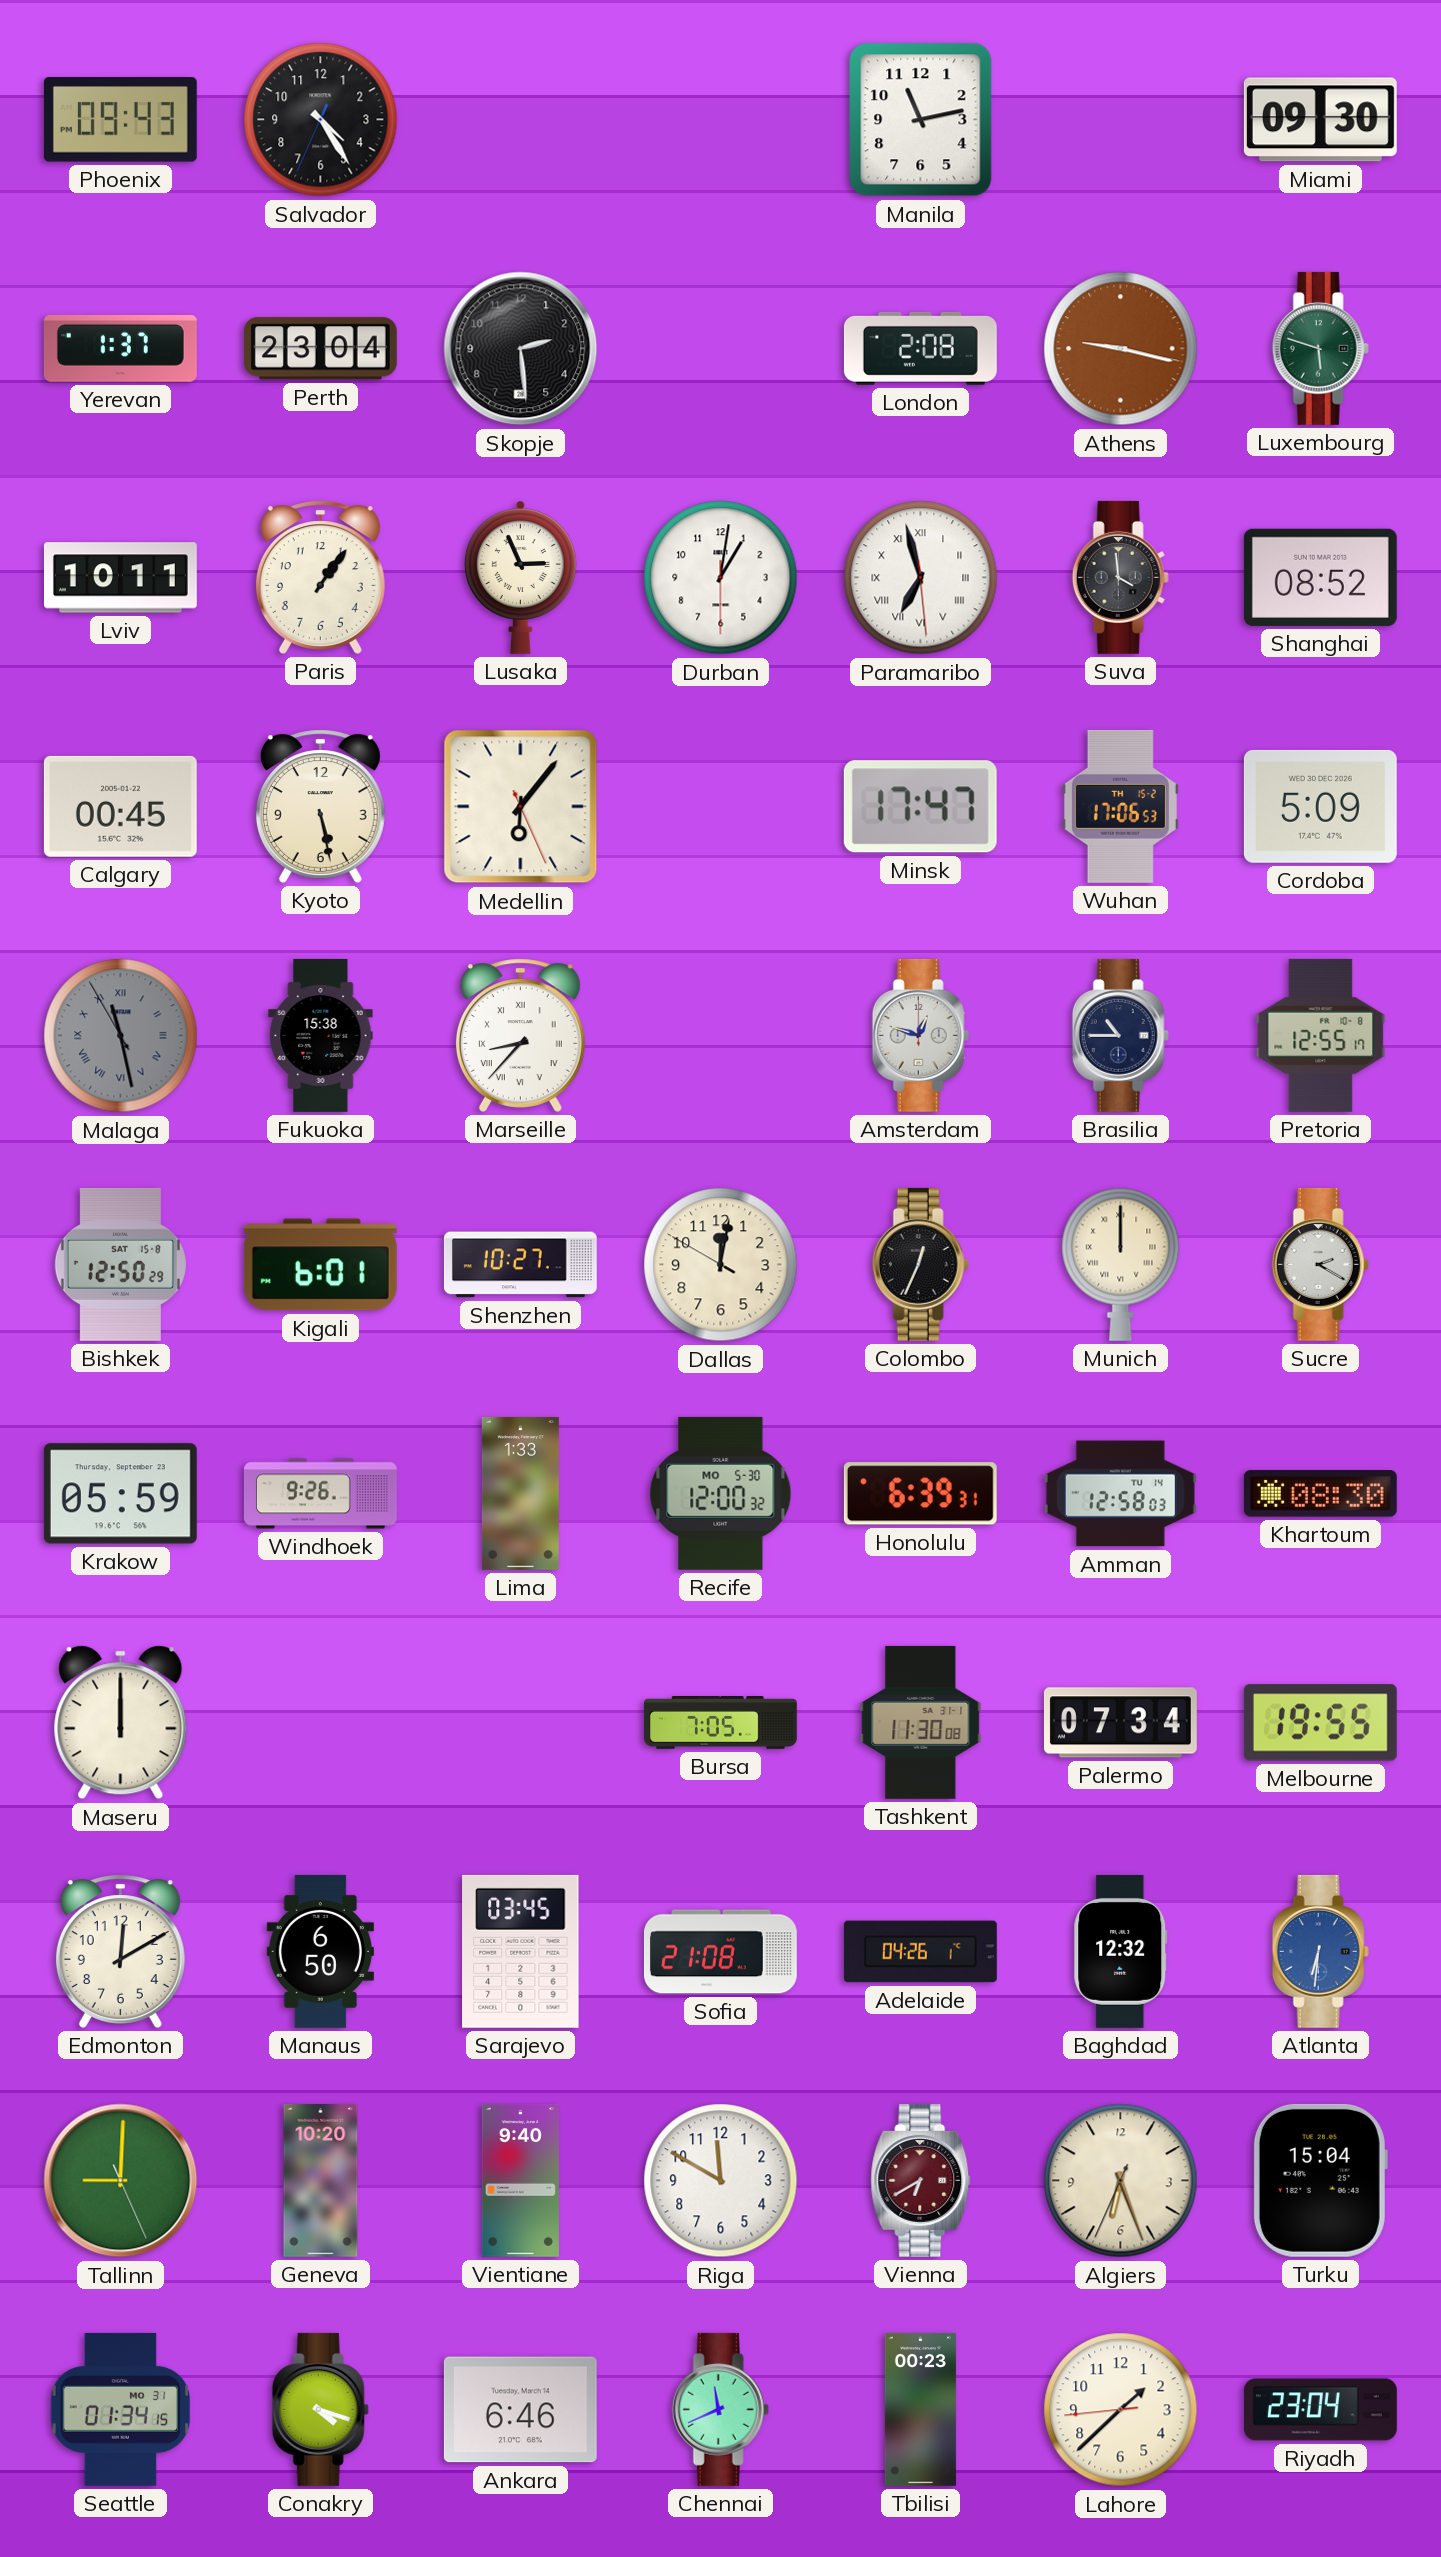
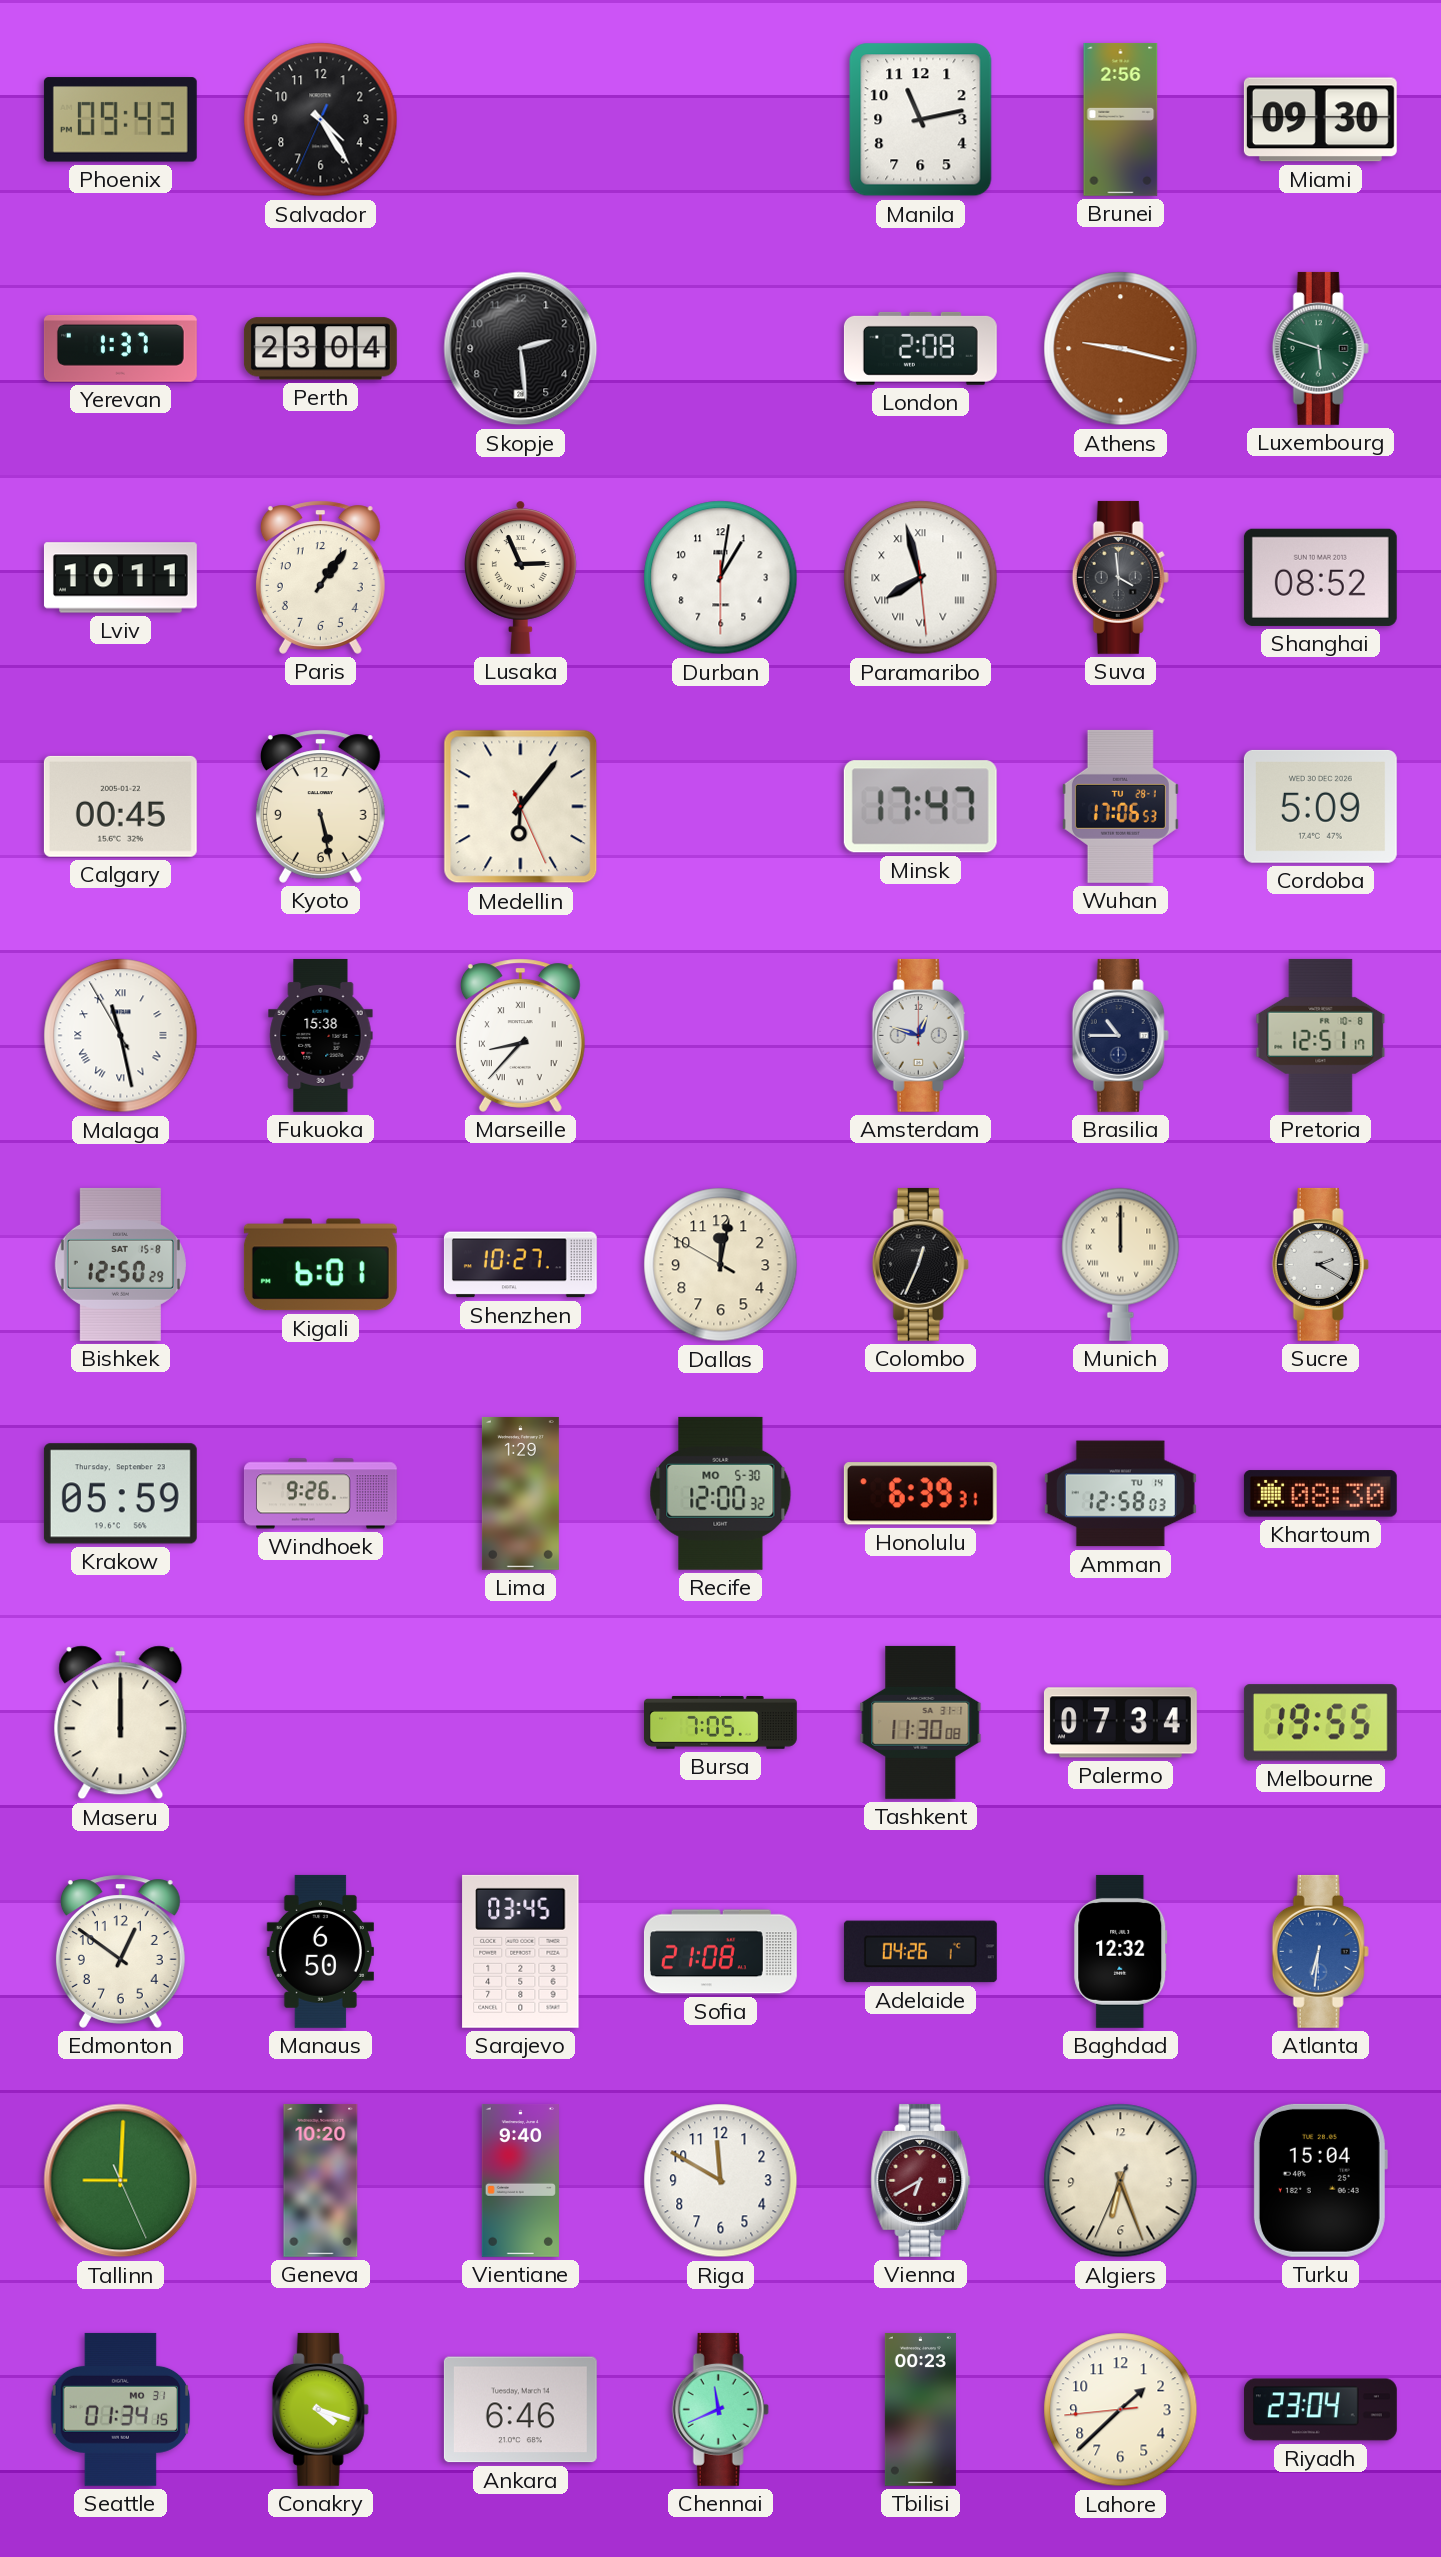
Brunei: none -> 2:56 (1121, 119)
Paramaribo: 6:57 -> 7:57 (921, 578)
Wuhan date: TH 15-2 -> TU 28-1 (1120, 806)
Malaga dial: grey -> white (121, 1036)
Pretoria: 12:55 -> 12:51 (1321, 1035)
Lima: 1:33 -> 1:29 (520, 1493)
Edmonton: 12:10 -> 12:51 (120, 1951)
